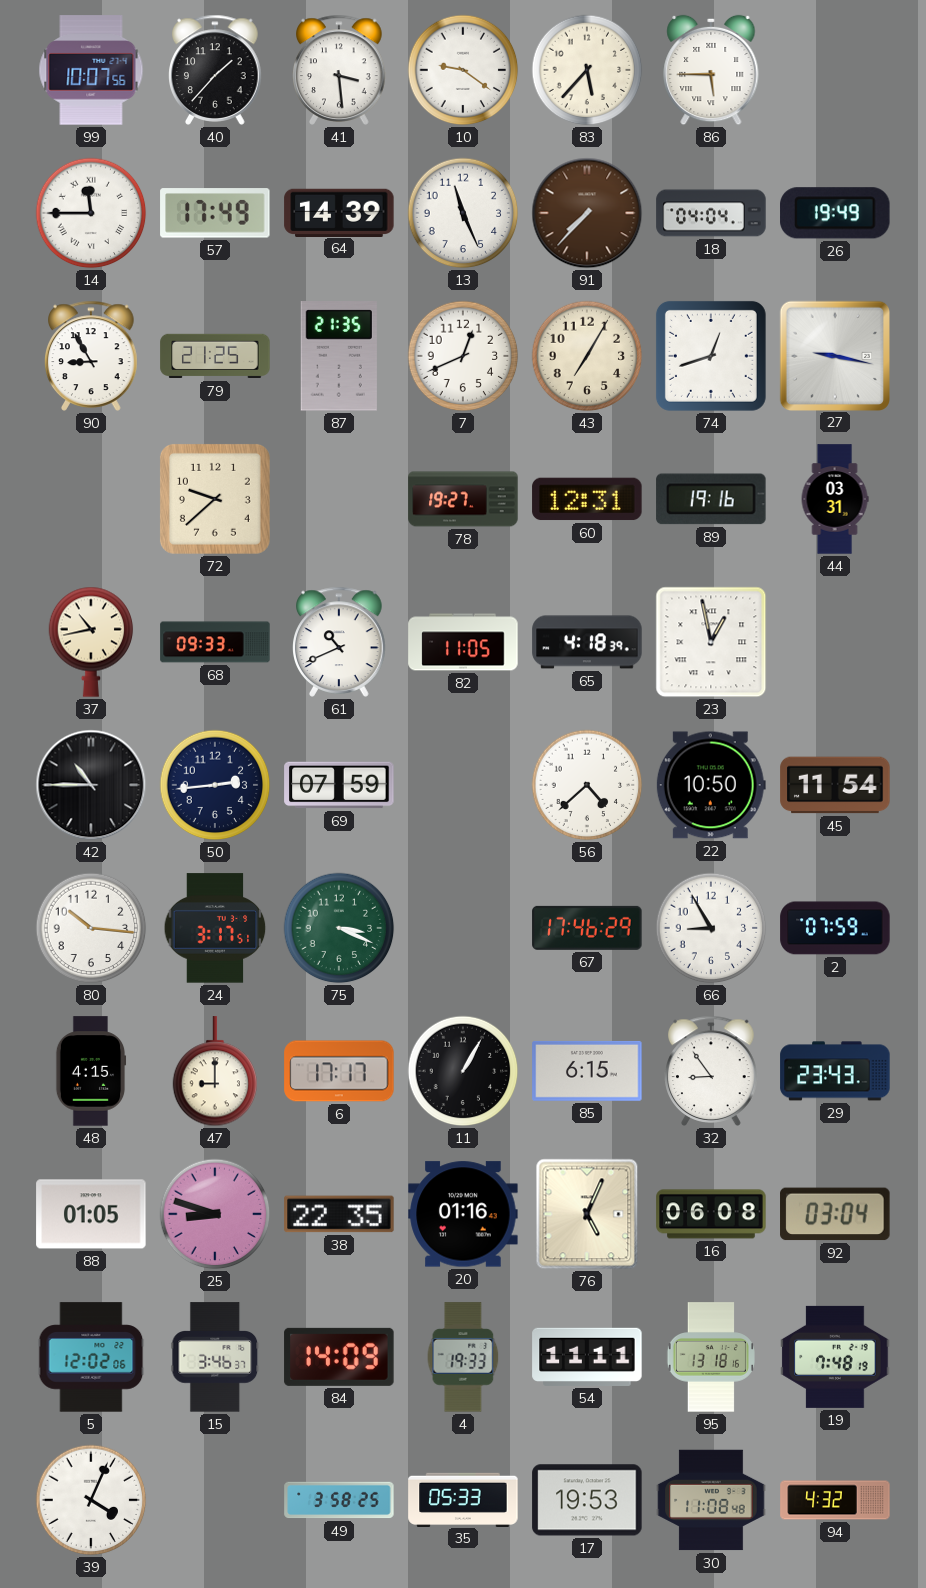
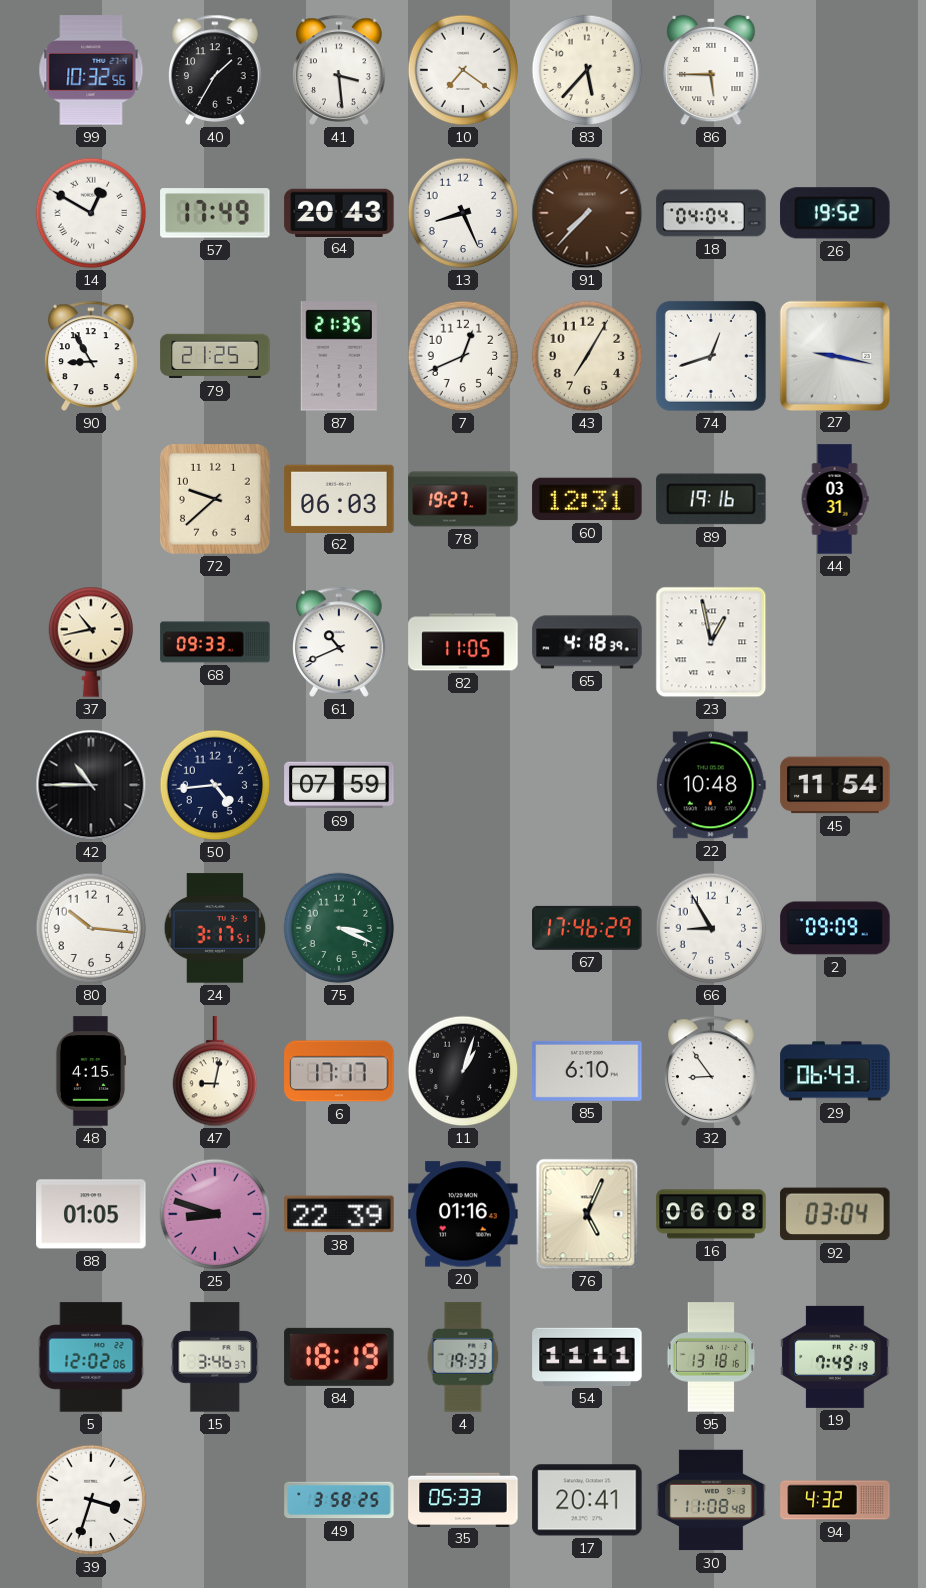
99: 10:07 -> 10:32 (91, 70)
40: 1:37 -> 1:35 (215, 70)
10: 9:21 -> 7:21 (463, 70)
14: 11:45 -> 12:50 (91, 213)
64: 14:39 -> 20:43 (339, 212)
13: 11:26 -> 8:26 (463, 213)
26: 19:49 -> 19:52 (835, 213)
62: none -> 06:03 (339, 498)
50: 2:44 -> 4:44 (215, 785)
56: 4:38 -> none (587, 785)
22: 10:50 -> 10:48 (711, 785)
2: 07:59 -> 09:09 (835, 928)
47: 9:00 -> 9:02 (215, 1072)
11: 1:05 -> 1:03 (463, 1071)
85: 6:15 -> 6:10 (587, 1071)
29: 23:43 -> 06:43 (835, 1071)
38: 22:35 -> 22:39 (339, 1214)
84: 14:09 -> 18:19 (339, 1357)
19: 7:48 -> 7:49 (835, 1357)
39: 4:04 -> 3:33 (91, 1500)
17: 19:53 -> 20:41 (587, 1500)
